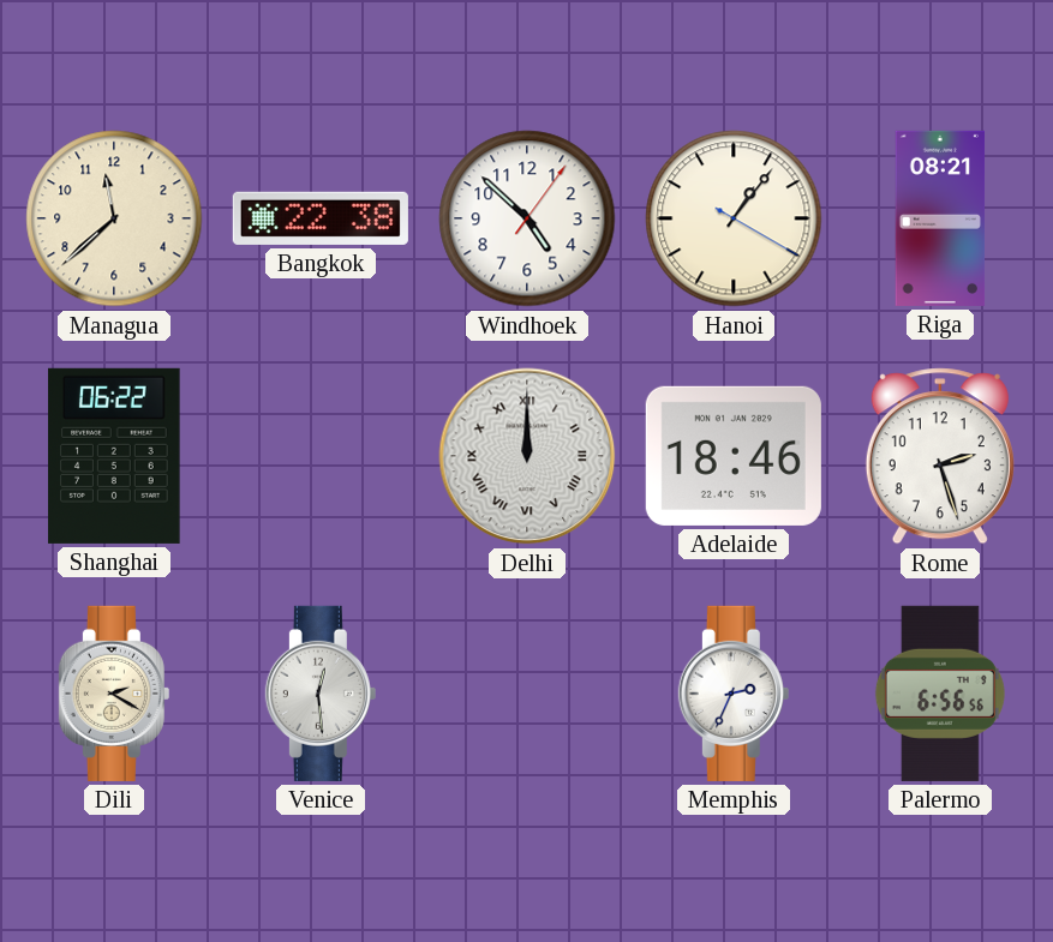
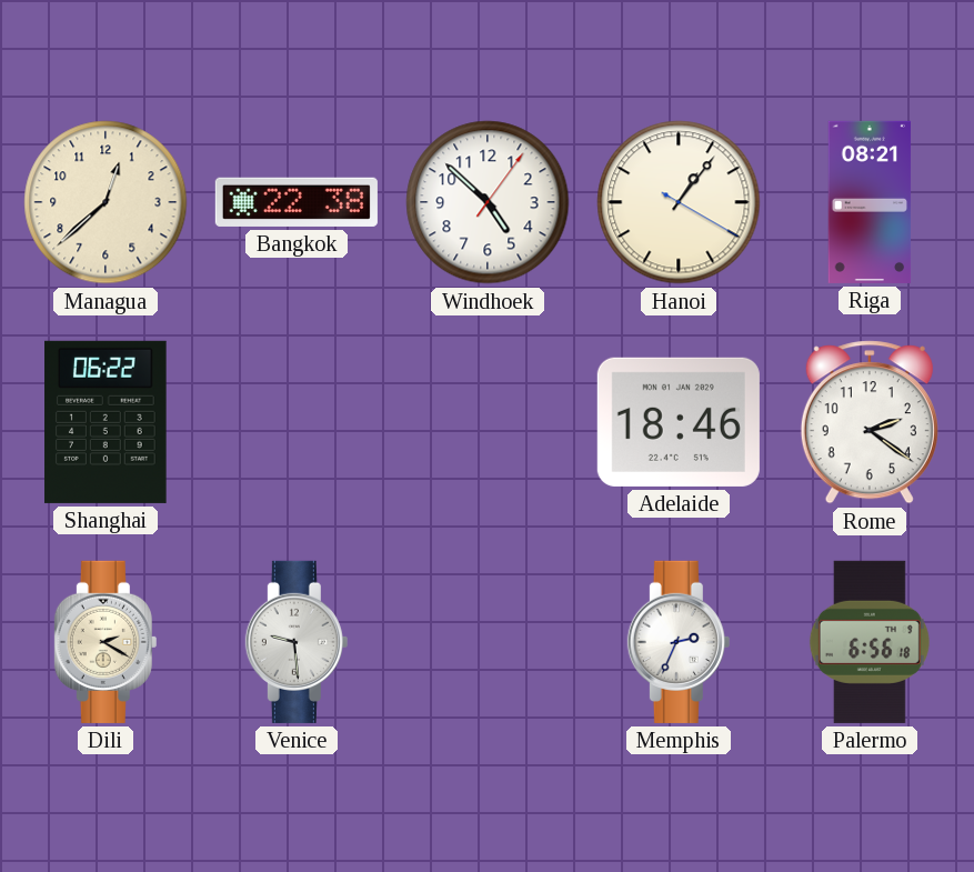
Managua: 11:38 -> 12:38 (106, 202)
Delhi: 12:00 -> none (527, 456)
Rome: 2:27 -> 2:21 (870, 422)
Venice: 12:29 -> 9:29 (297, 642)
Palermo: 6:56:56 -> 6:56:18 (870, 642)
